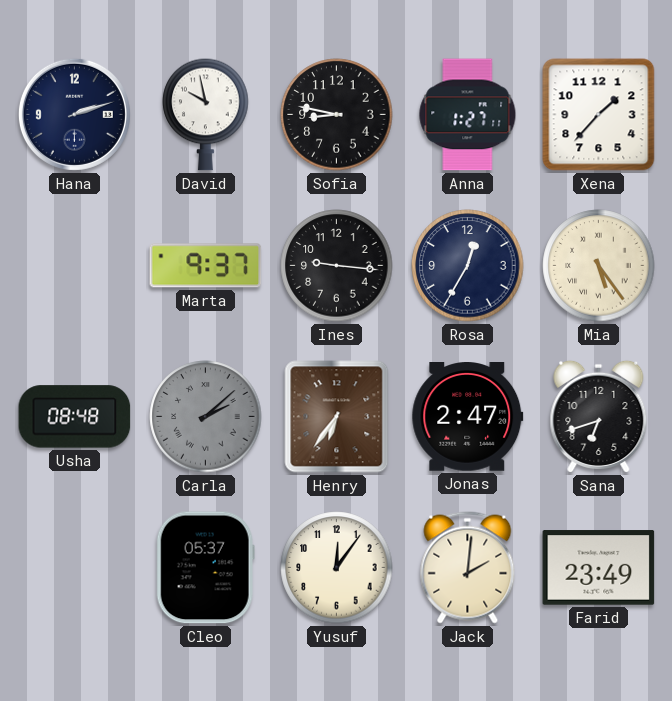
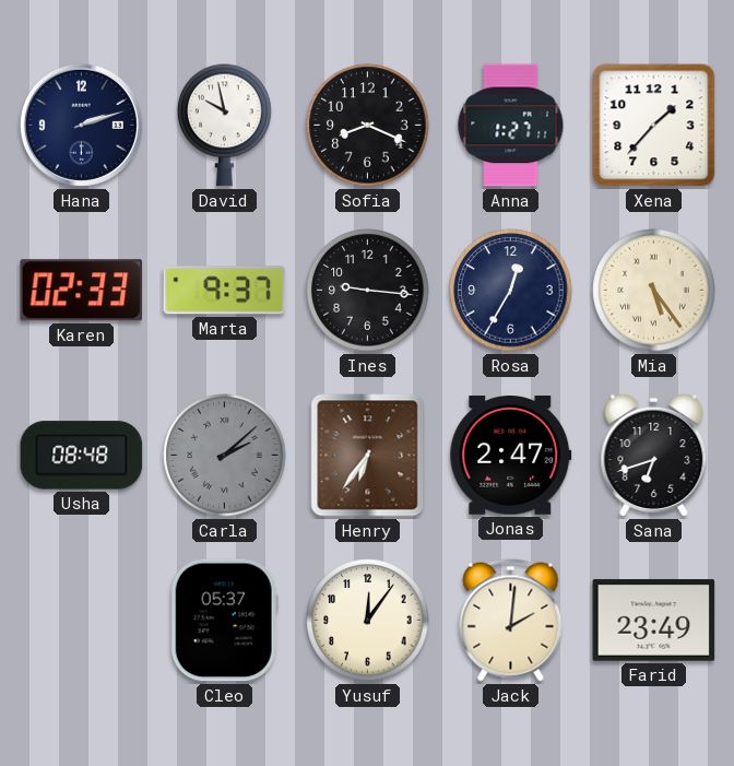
Sofia: 8:47 -> 8:19 (368, 126)
Karen: none -> 02:33 (82, 291)
